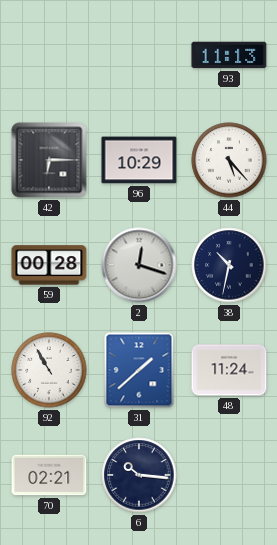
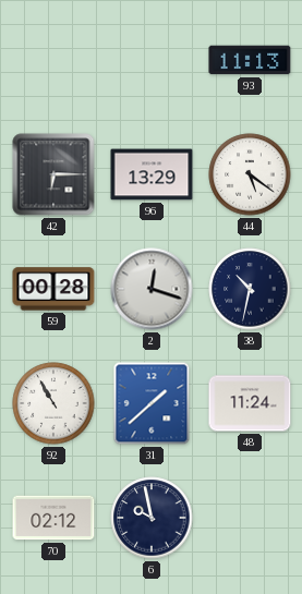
96: 10:29 -> 13:29 (152, 174)
44: 5:23 -> 5:21 (250, 174)
70: 02:21 -> 02:12 (53, 518)
6: 10:16 -> 9:58 (152, 518)
